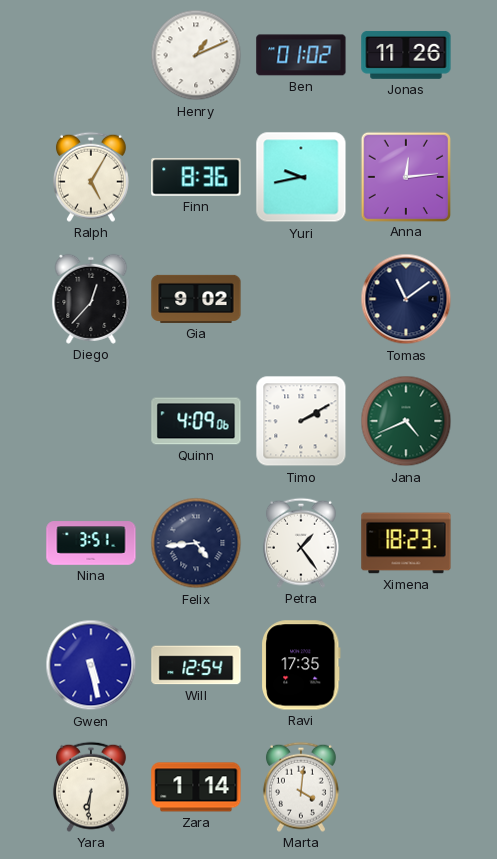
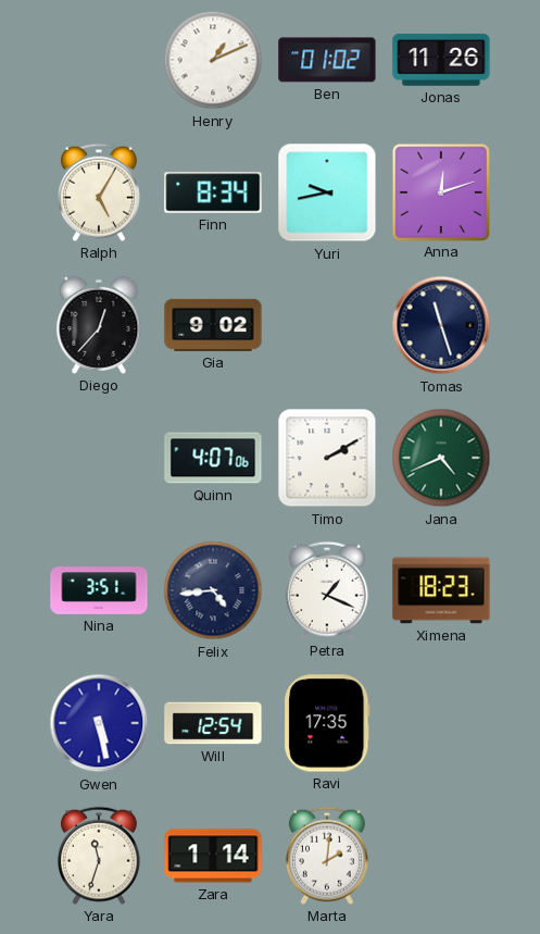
Finn: 8:36 -> 8:34 (213, 192)
Anna: 12:14 -> 12:12 (440, 191)
Tomas: 11:09 -> 11:27 (441, 325)
Quinn: 4:09 -> 4:07 (213, 458)
Petra: 1:24 -> 1:19 (327, 590)
Yara: 6:31 -> 11:33 (99, 856)
Marta: 4:01 -> 2:01 (327, 856)
